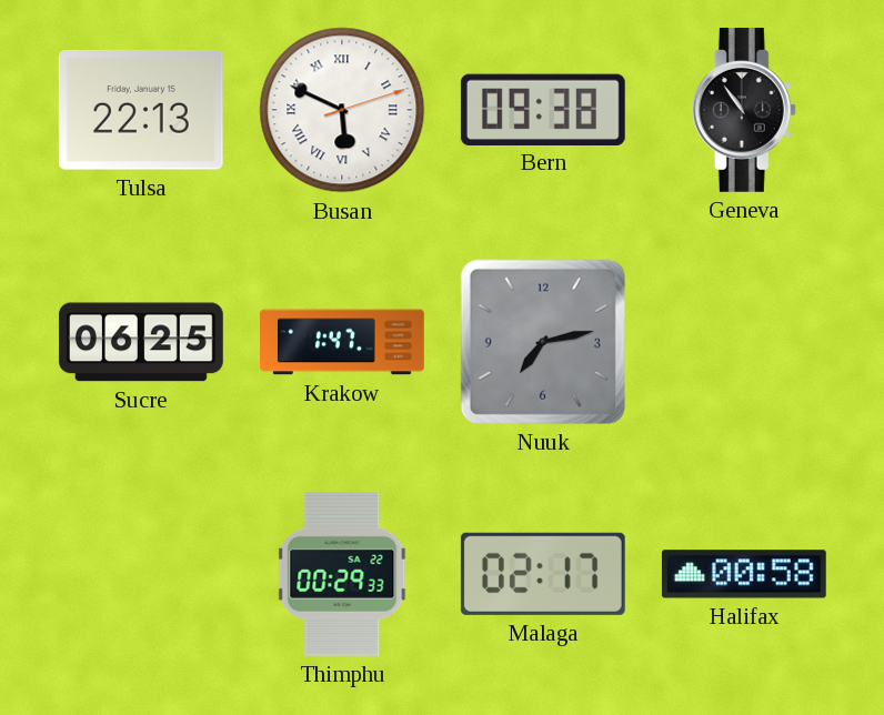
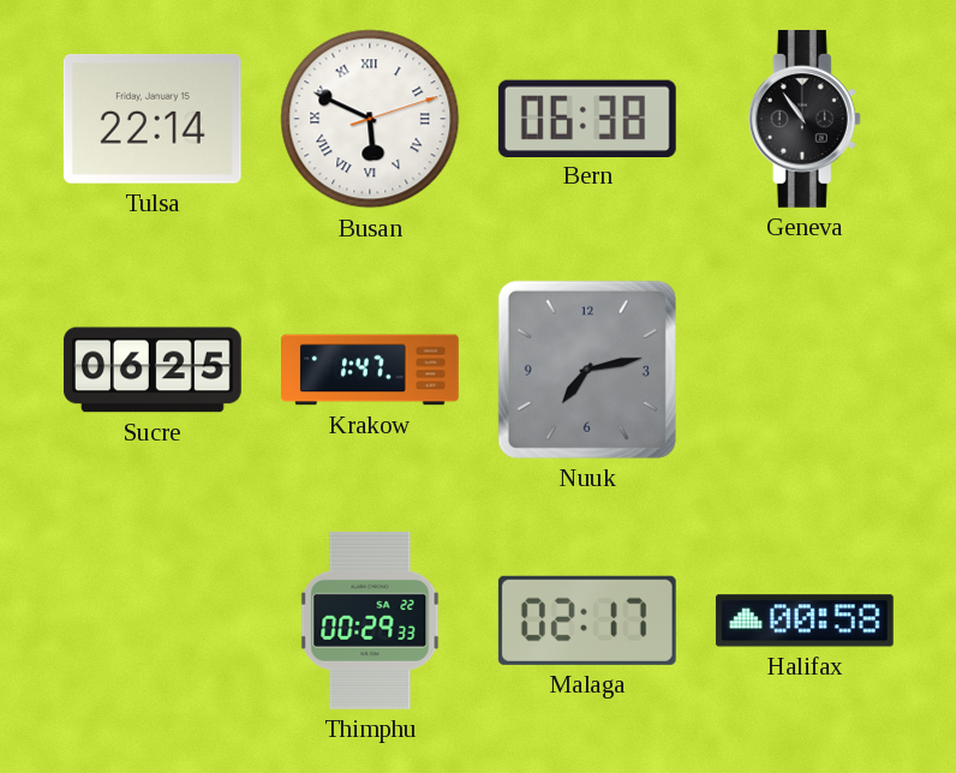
Tulsa: 22:13 -> 22:14 (153, 120)
Bern: 09:38 -> 06:38 (587, 118)
